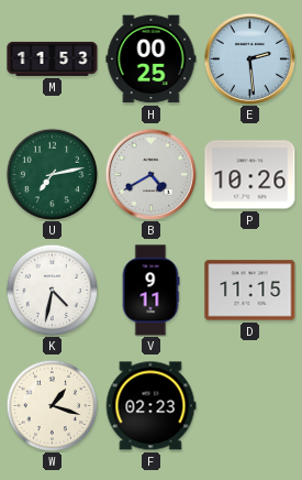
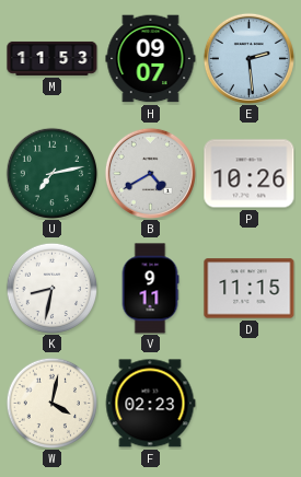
H: 00:25 -> 09:07 (151, 59)
K: 4:32 -> 8:32 (51, 288)
W: 1:18 -> 4:02 (51, 403)
